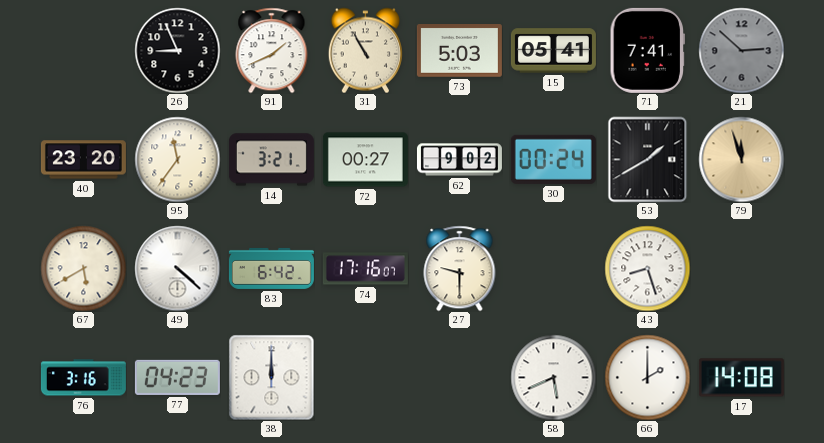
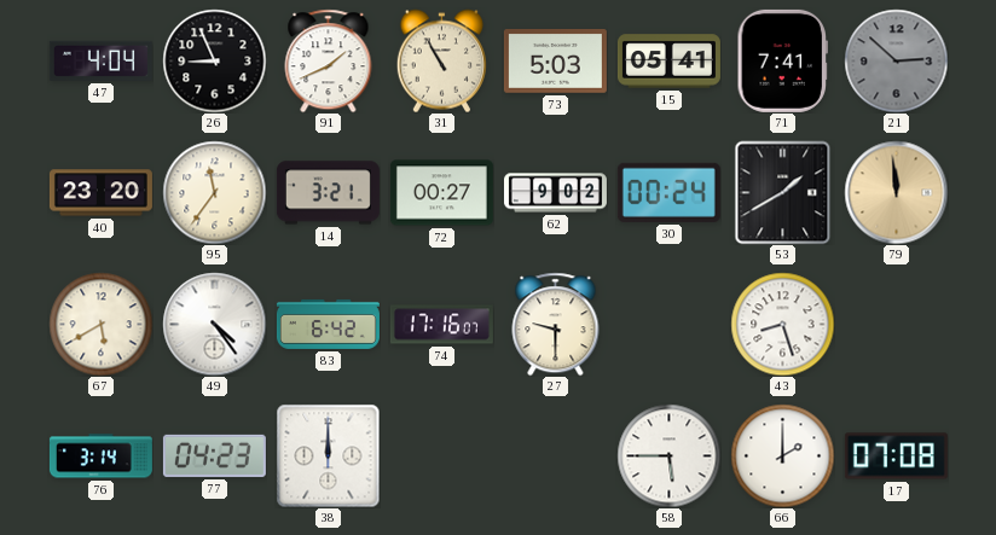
47: none -> 4:04 (100, 60)
79: 11:57 -> 11:59 (896, 192)
49: 4:22 -> 4:24 (214, 324)
76: 3:16 -> 3:14 (100, 457)
58: 5:41 -> 5:45 (668, 455)
17: 14:08 -> 07:08 (896, 457)
